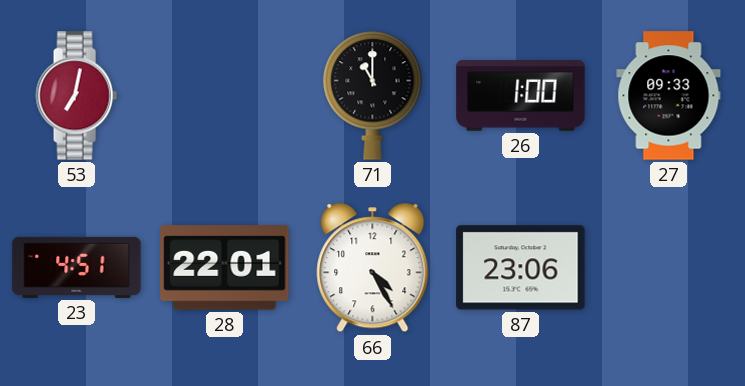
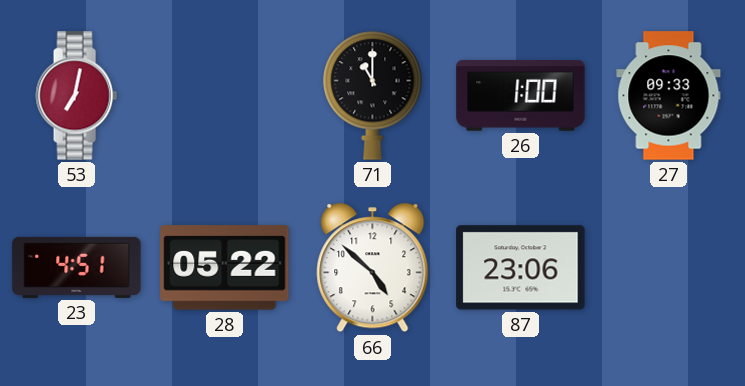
28: 22:01 -> 05:22 (225, 268)
66: 4:25 -> 4:52 (373, 268)
